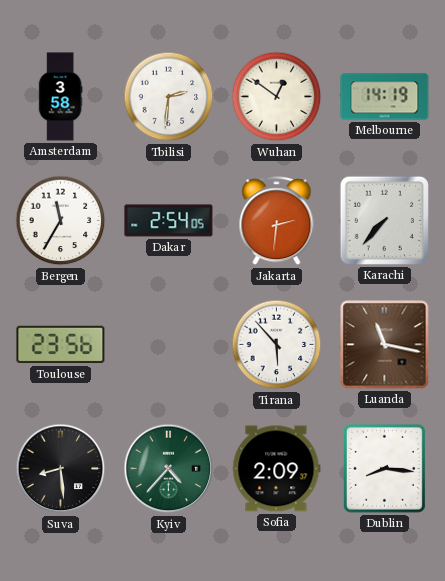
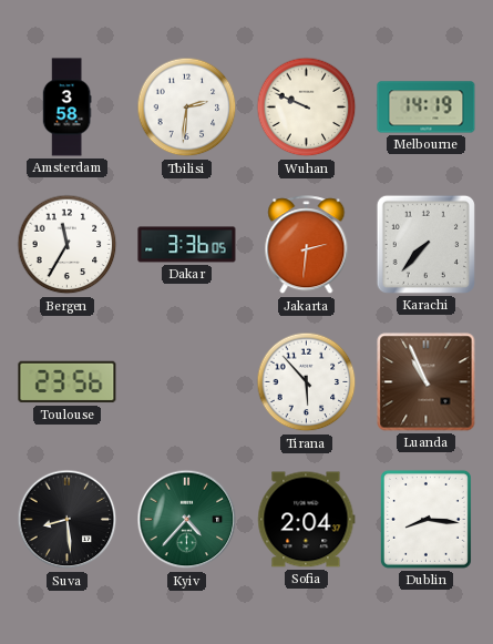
Wuhan: 12:51 -> 9:49 (307, 108)
Dakar: 2:54 -> 3:36 (187, 245)
Luanda: 11:17 -> 10:56 (427, 382)
Sofia: 2:09 -> 2:04 (307, 520)
